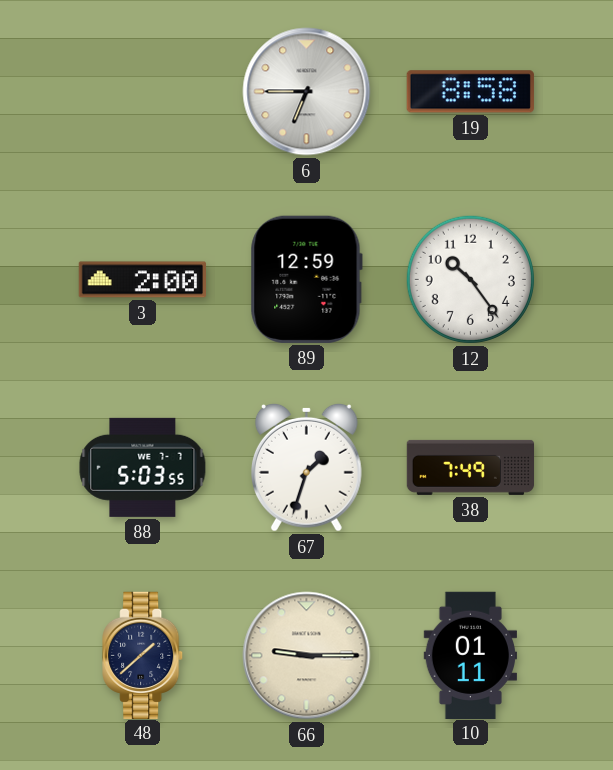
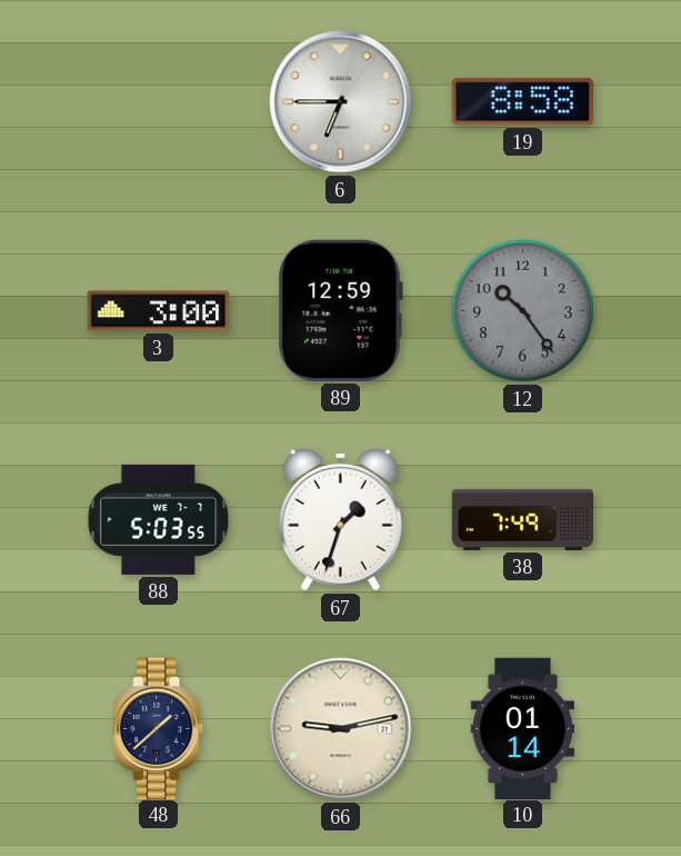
3: 2:00 -> 3:00 (158, 311)
12 dial: white -> grey (522, 310)
66: 9:15 -> 9:13 (341, 729)
10: 01:11 -> 01:14 (522, 728)
